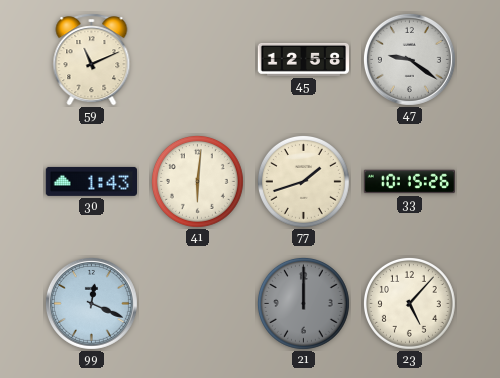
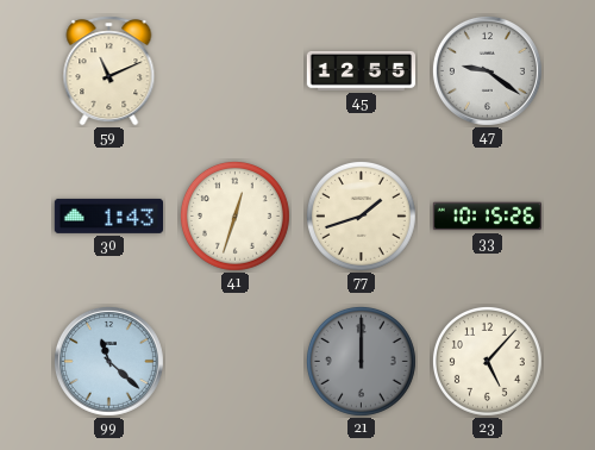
45: 12:58 -> 12:55 (361, 70)
41: 6:01 -> 12:33 (234, 215)
99: 12:19 -> 11:22 (108, 361)
